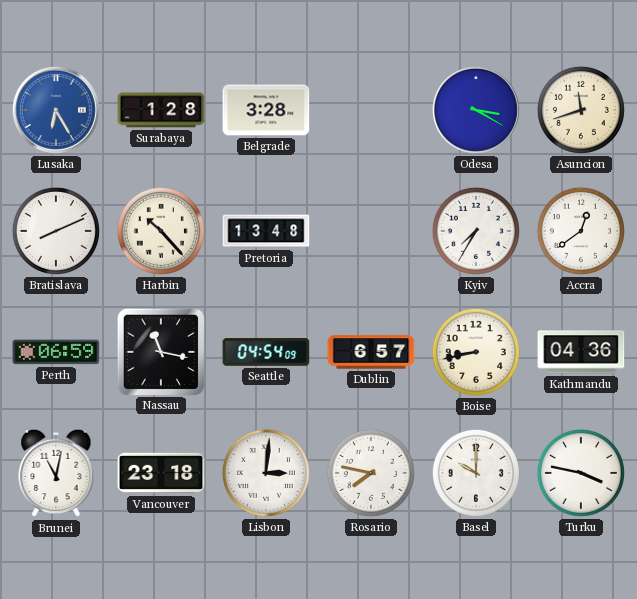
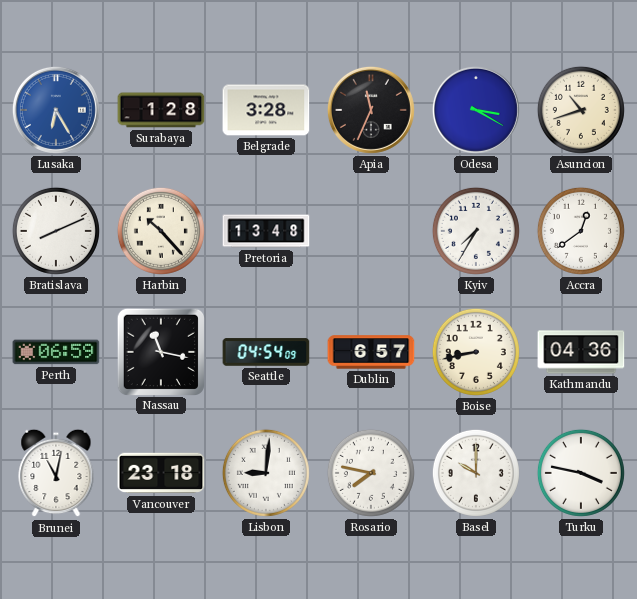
Apia: none -> 11:34 (371, 110)
Asuncion: 11:42 -> 10:42 (581, 110)
Lisbon: 3:01 -> 9:01 (266, 473)
